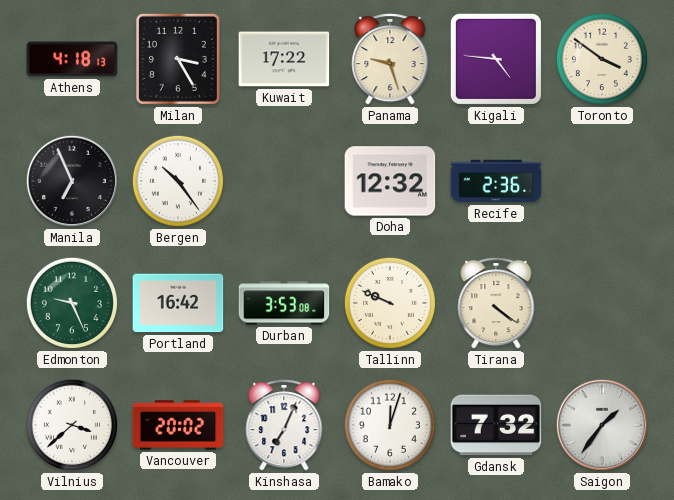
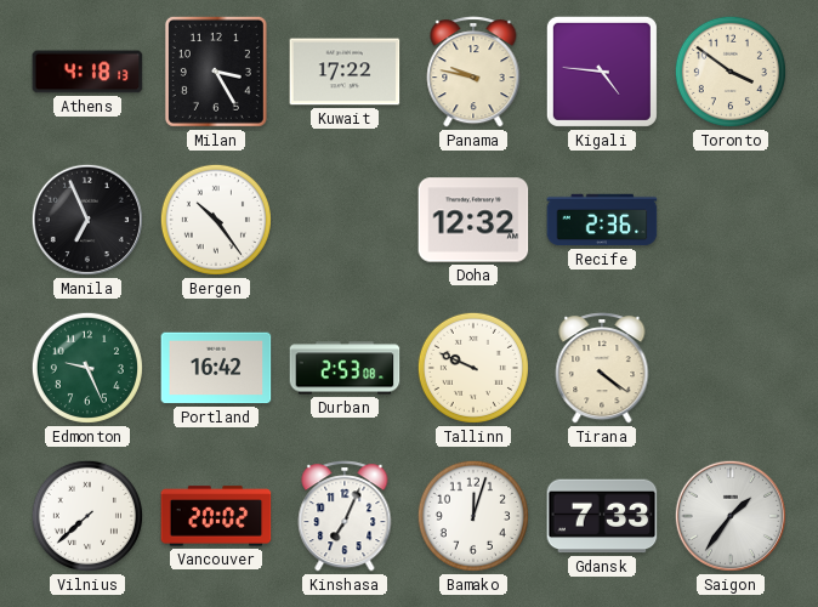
Panama: 9:27 -> 9:47 (473, 72)
Durban: 3:53 -> 2:53 (345, 368)
Vilnius: 3:38 -> 7:38 (87, 516)
Gdansk: 7:32 -> 7:33 (602, 516)
